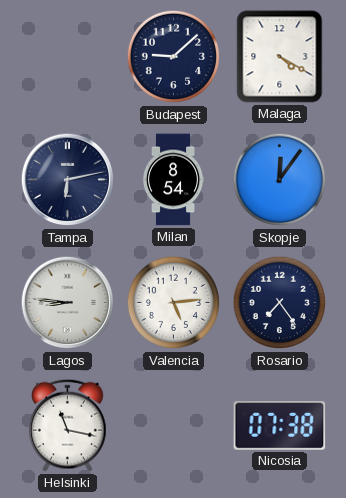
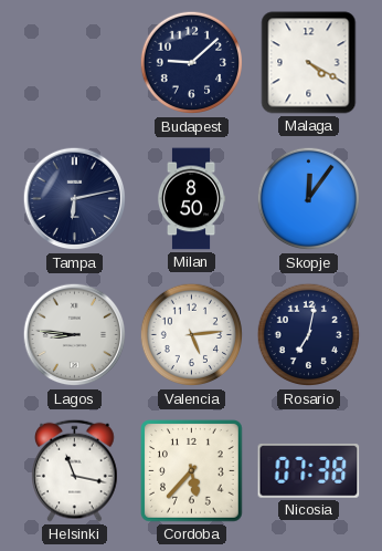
Milan: 8:54 -> 8:50 (191, 199)
Rosario: 7:24 -> 7:02 (309, 335)
Cordoba: none -> 5:37 (192, 471)
